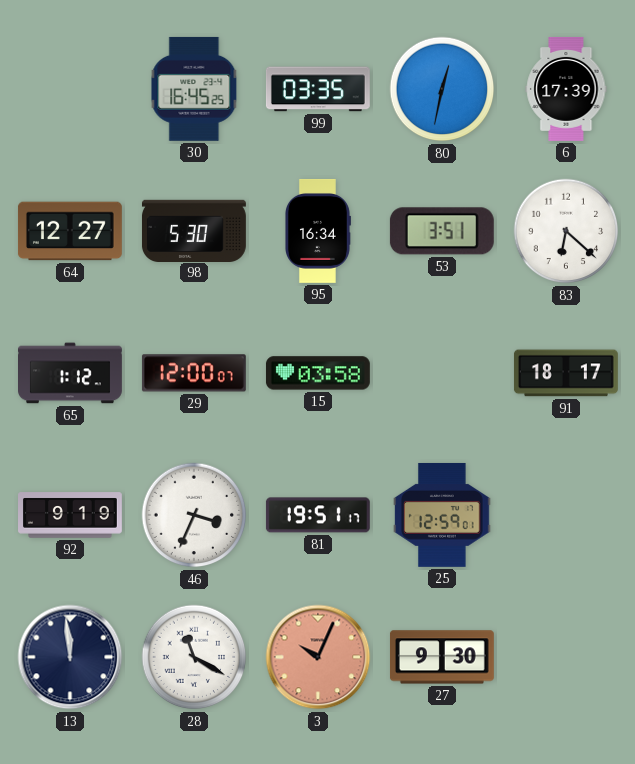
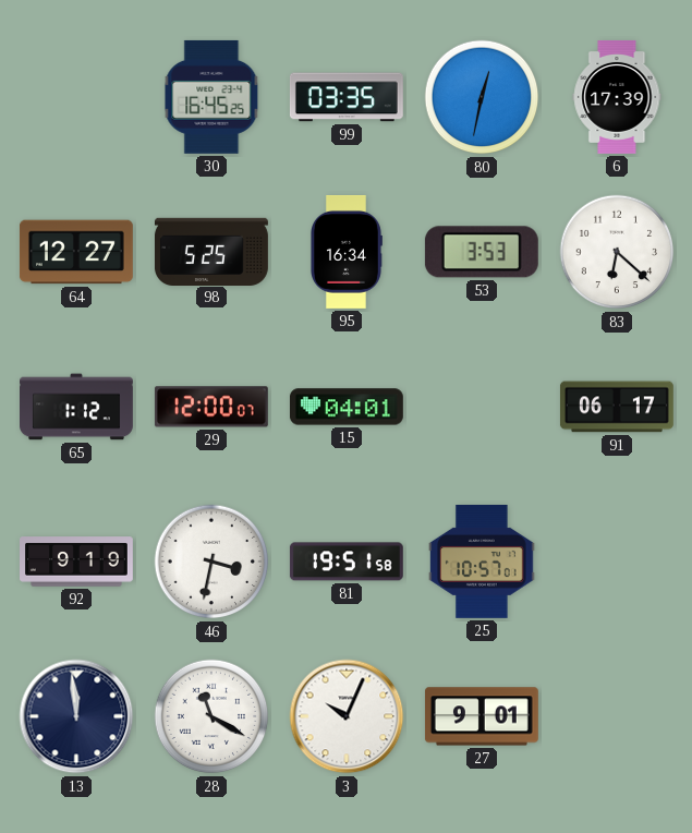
98: 5:30 -> 5:25 (211, 251)
53: 3:51 -> 3:53 (482, 252)
15: 03:58 -> 04:01 (347, 407)
91: 18:17 -> 06:17 (617, 407)
46: 3:34 -> 3:32 (211, 562)
81: 19:51:17 -> 19:51:58 (347, 562)
25: 12:59 -> 10:57 (482, 562)
3 dial: salmon -> white (347, 716)
27: 9:30 -> 9:01 (482, 716)
